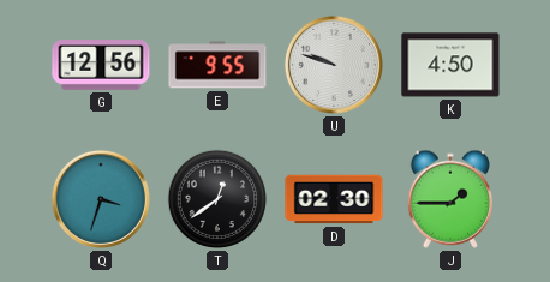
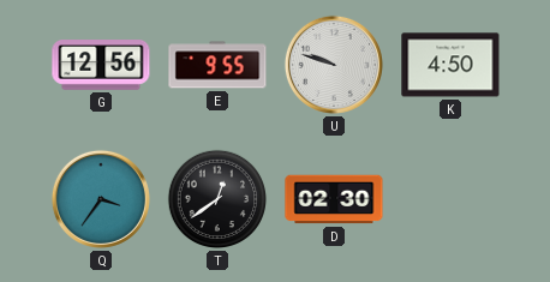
Q: 3:33 -> 3:36 (101, 199)
J: 1:45 -> none (449, 199)
